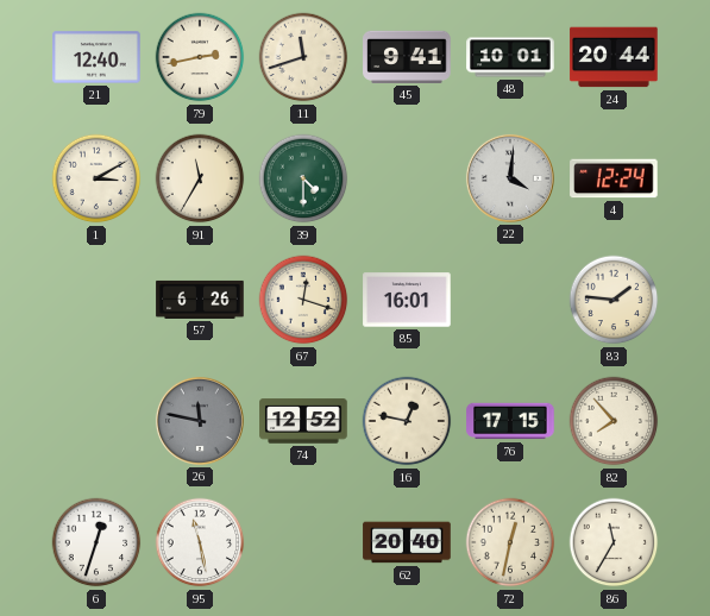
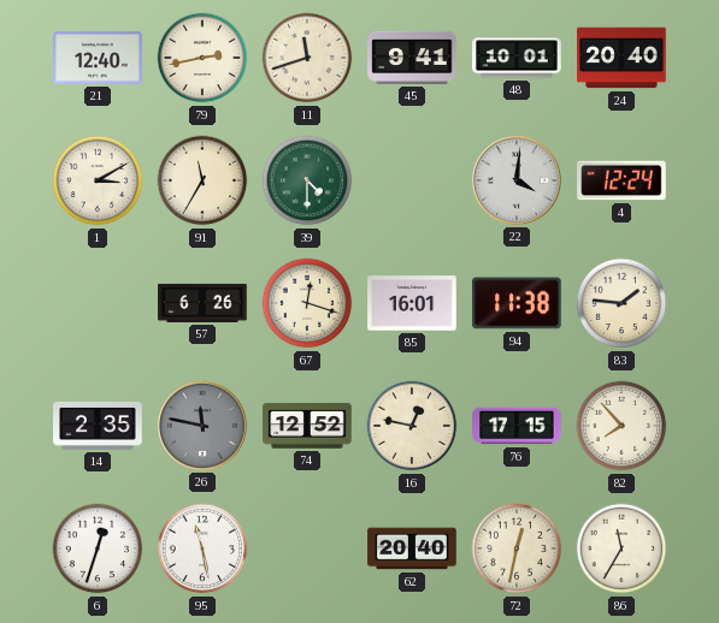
24: 20:44 -> 20:40 (621, 58)
94: none -> 11:38 (517, 303)
14: none -> 2:35 (98, 426)
